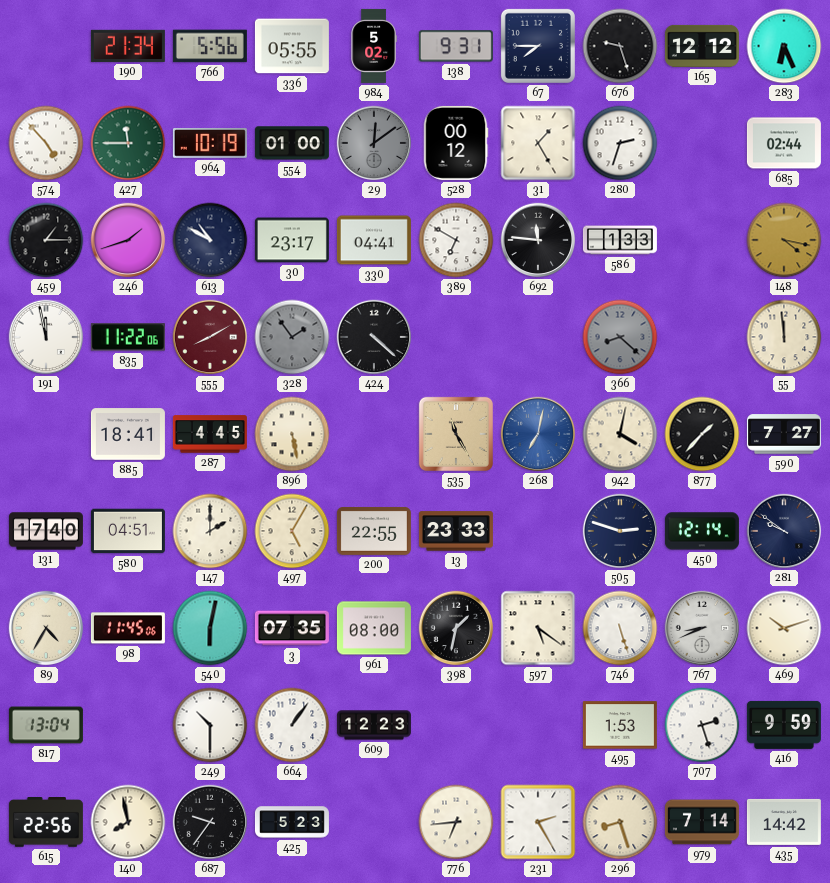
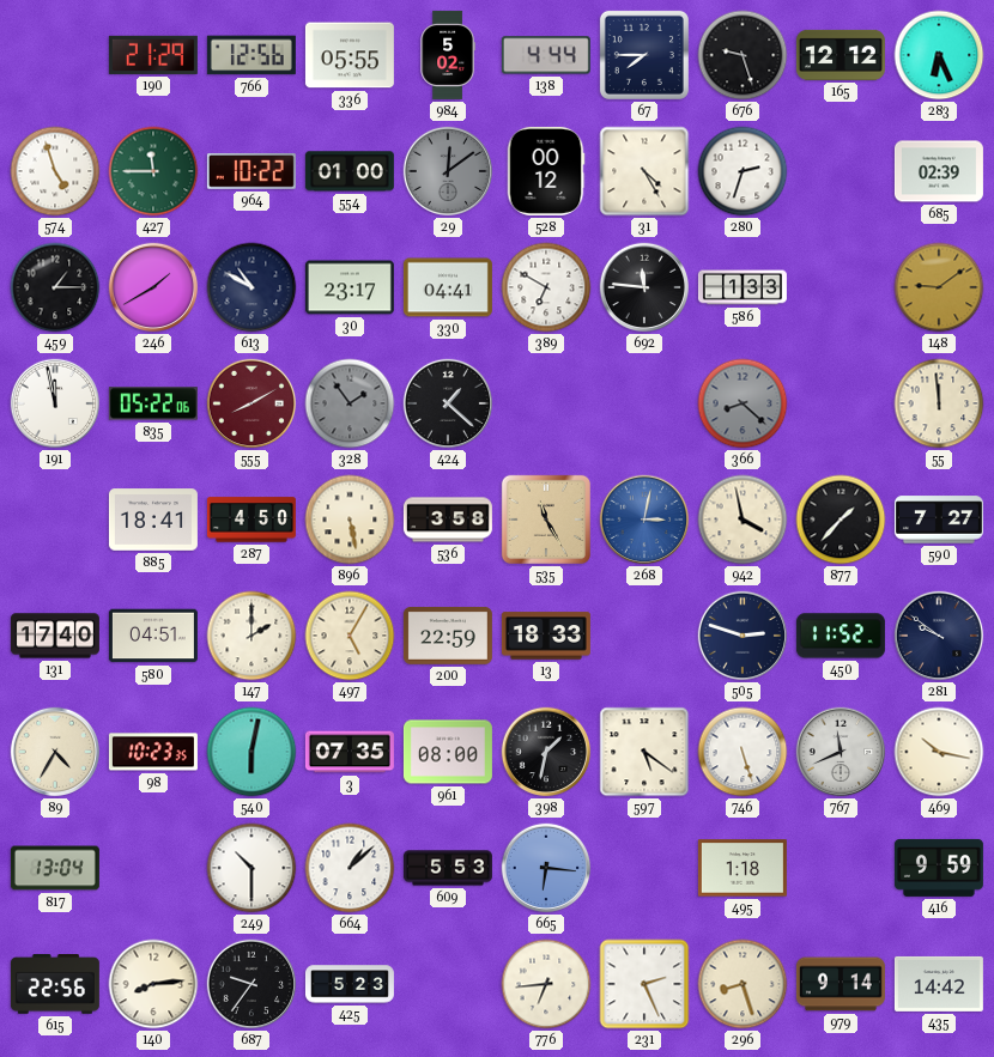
190: 21:34 -> 21:29 (153, 55)
766: 5:56 -> 12:56 (251, 55)
138: 9:31 -> 4:44 (546, 55)
574: 4:53 -> 4:57 (55, 171)
964: 10:19 -> 10:22 (251, 172)
31: 1:25 -> 4:25 (644, 171)
685: 02:44 -> 02:39 (939, 171)
246: 1:42 -> 1:40 (153, 287)
148: 4:17 -> 9:09 (939, 287)
835: 11:22 -> 05:22 (153, 403)
424: 4:22 -> 1:22 (448, 403)
287: 4:45 -> 4:50 (251, 520)
536: none -> 3:58 (448, 520)
268: 7:02 -> 3:02 (644, 520)
942: 4:02 -> 3:58 (743, 520)
200: 22:55 -> 22:59 (448, 636)
13: 23:33 -> 18:33 (546, 636)
450: 12:14 -> 11:52 (841, 636)
98: 11:45 -> 10:23 (153, 752)
767: 8:41 -> 11:41 (841, 752)
469: 10:12 -> 10:17 (939, 752)
664: 1:06 -> 1:08 (350, 868)
609: 12:23 -> 5:53 (448, 868)
665: none -> 6:16 (546, 868)
495: 1:53 -> 1:18 (743, 868)
707: 2:27 -> none (702, 725)
140: 7:58 -> 8:14 (153, 984)
231: 2:25 -> 2:26 (644, 984)
979: 7:14 -> 9:14 (841, 984)
